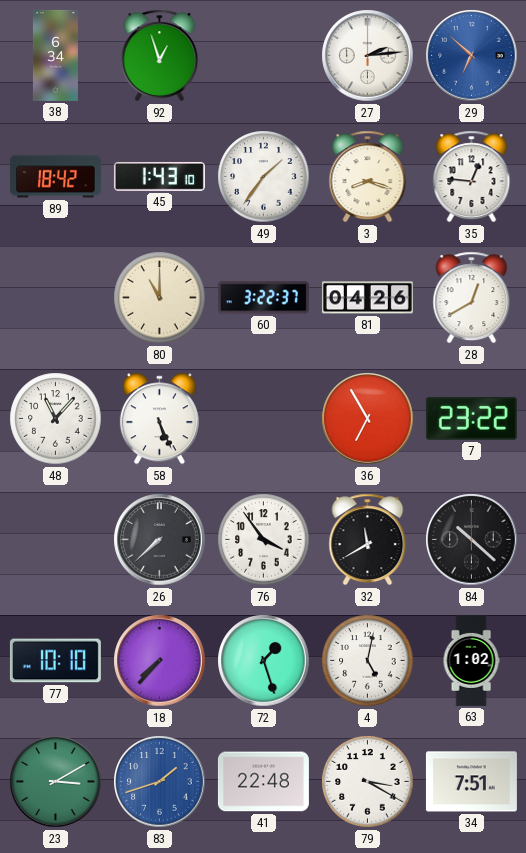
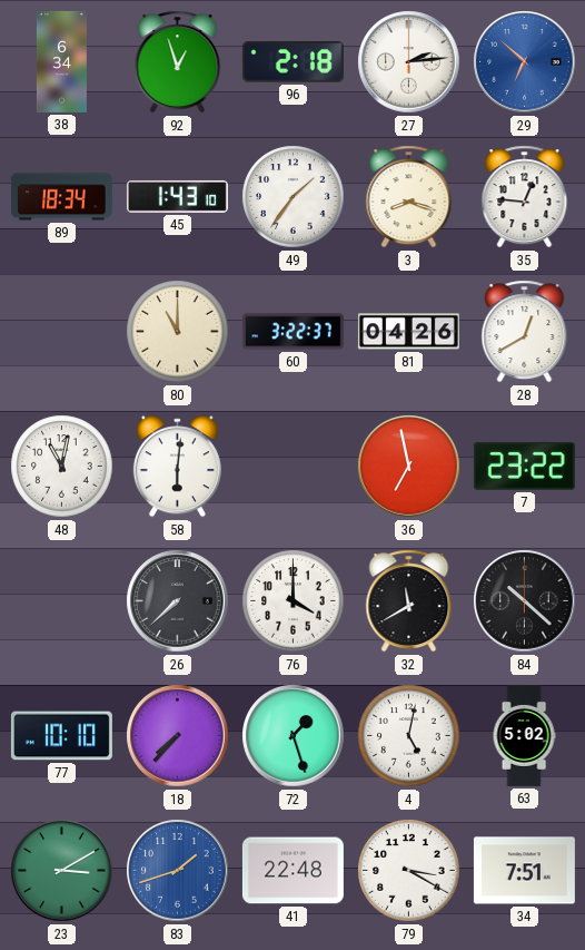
96: none -> 2:18 (292, 62)
89: 18:42 -> 18:34 (61, 197)
48: 11:07 -> 11:02 (62, 467)
58: 5:26 -> 6:01 (177, 467)
36: 6:55 -> 6:58 (409, 467)
76: 3:54 -> 4:00 (294, 601)
63: 1:02 -> 5:02 (524, 735)
